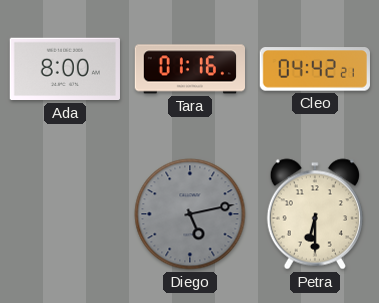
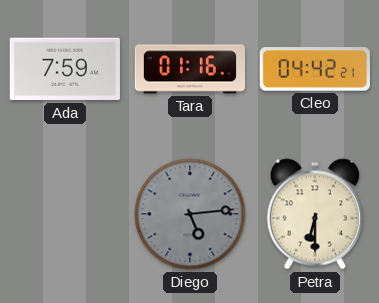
Ada: 8:00 -> 7:59 (64, 69)
Diego: 5:13 -> 5:14 (190, 214)
